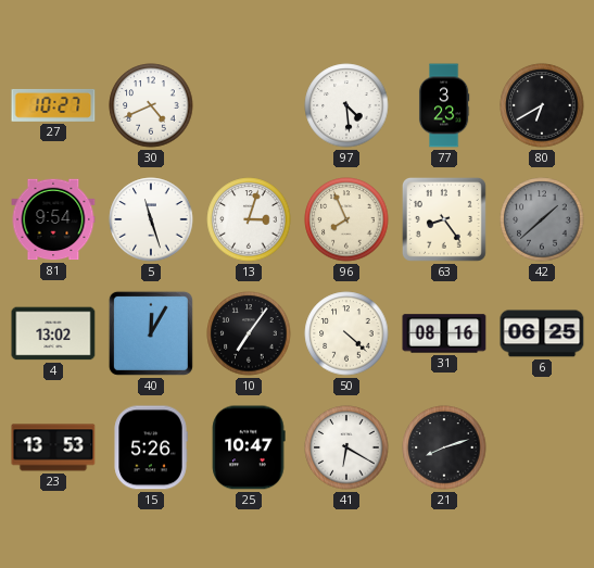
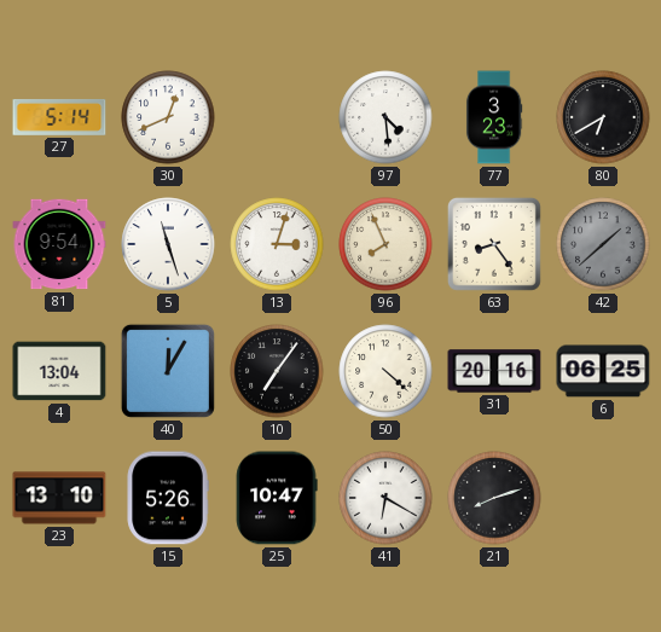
27: 10:27 -> 5:14 (59, 117)
30: 4:41 -> 12:41 (168, 117)
4: 13:02 -> 13:04 (59, 371)
31: 08:16 -> 20:16 (494, 371)
23: 13:53 -> 13:10 (59, 498)
